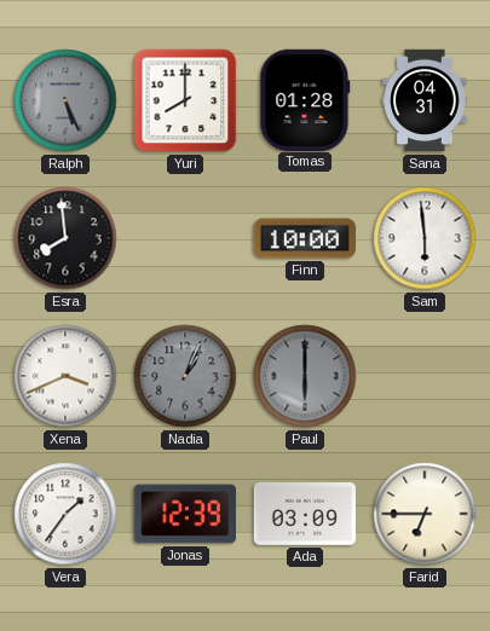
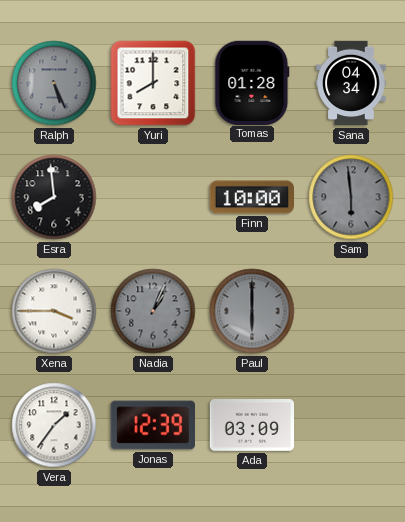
Sana: 04:31 -> 04:34 (351, 83)
Sam dial: white -> grey (351, 197)
Xena: 3:41 -> 3:45 (54, 311)
Farid: 6:45 -> none (425, 514)
